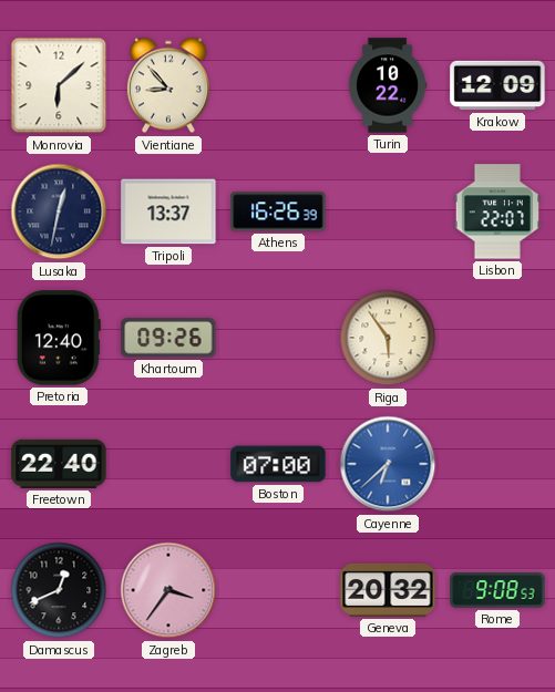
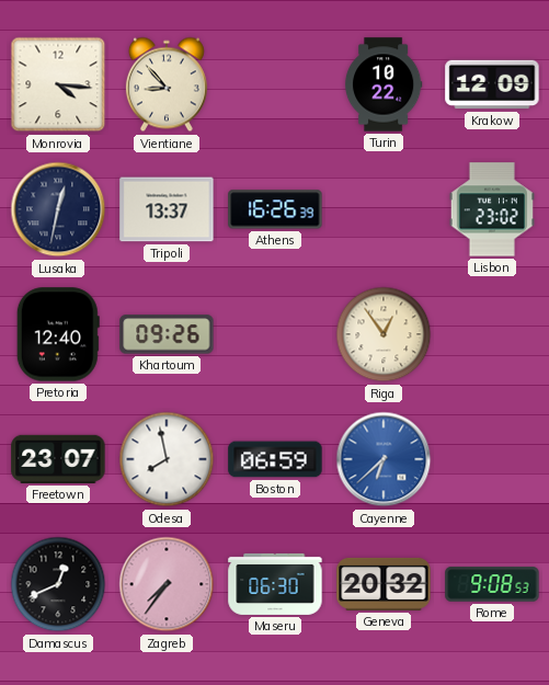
Monrovia: 6:08 -> 4:16 (58, 84)
Lisbon: 22:07 -> 23:02 (492, 209)
Riga: 5:54 -> 12:54 (384, 334)
Freetown: 22:40 -> 23:07 (58, 459)
Odesa: none -> 7:58 (167, 459)
Boston: 07:00 -> 06:59 (275, 459)
Zagreb: 3:36 -> 7:36 (167, 584)
Maseru: none -> 06:30 (275, 584)
